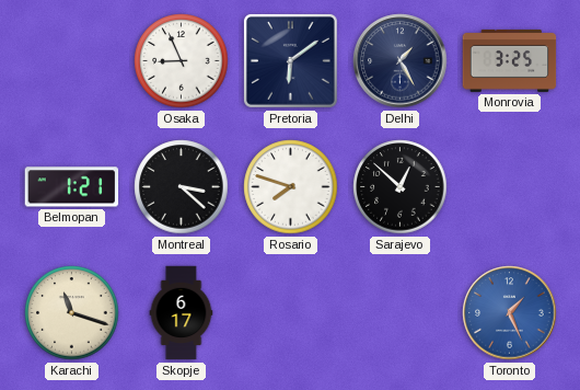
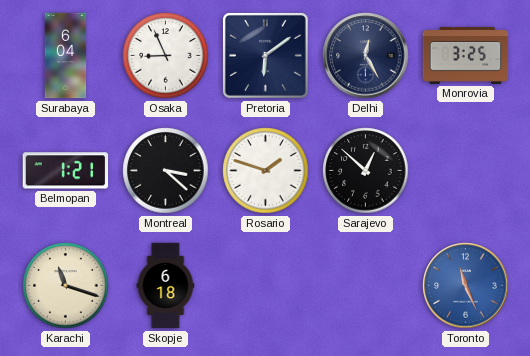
Surabaya: none -> 6:04 (66, 56)
Delhi: 1:25 -> 12:25 (366, 56)
Rosario: 7:48 -> 1:48 (266, 171)
Skopje: 6:17 -> 6:18 (166, 286)
Toronto: 1:26 -> 11:26 (466, 286)
